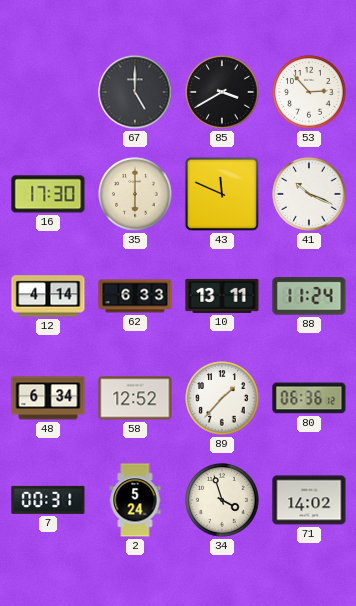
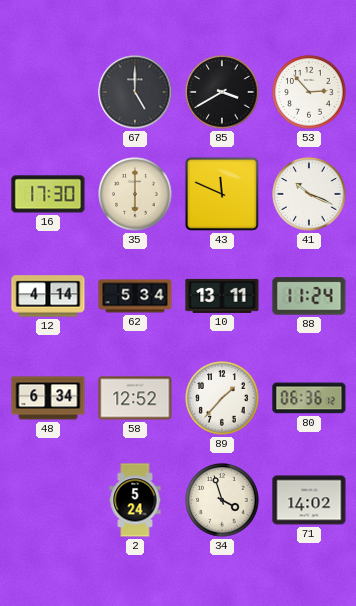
62: 6:33 -> 5:34 (135, 296)
7: 00:31 -> none (48, 500)
